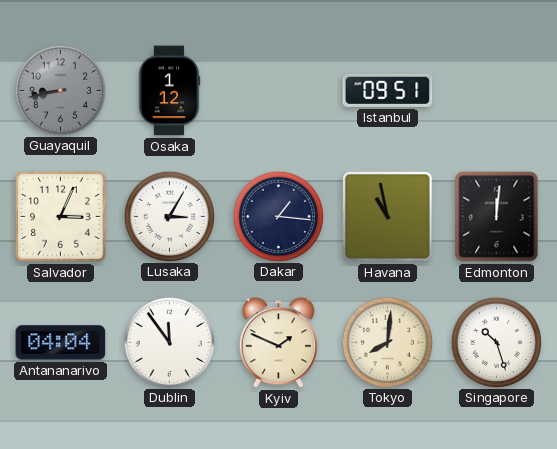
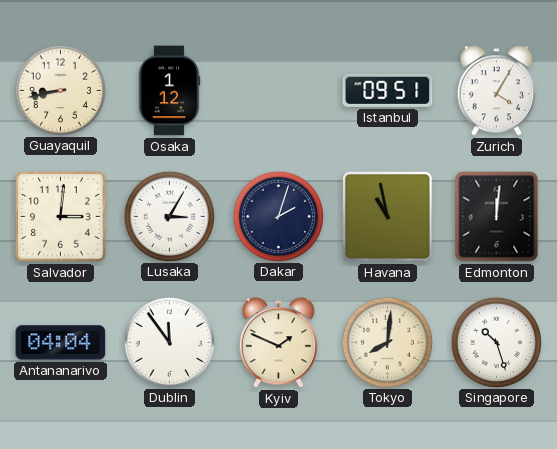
Guayaquil dial: grey -> cream (60, 90)
Zurich: none -> 4:05 (496, 91)
Salvador: 3:04 -> 3:01 (61, 217)
Dakar: 1:16 -> 2:03 (278, 216)
